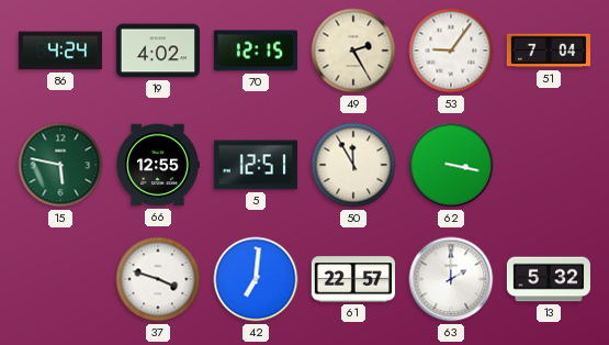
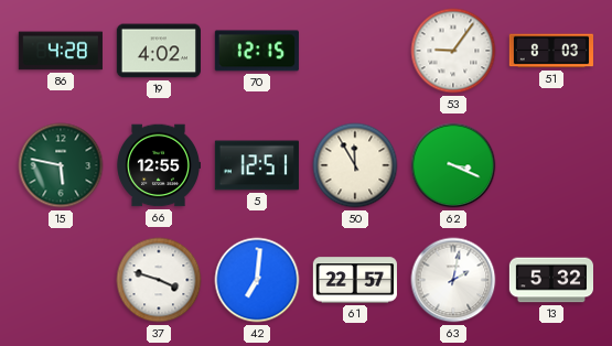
86: 4:24 -> 4:28 (61, 51)
49: 2:25 -> none (353, 51)
51: 7:04 -> 8:03 (550, 51)
62: 3:17 -> 3:19 (453, 165)
63: 2:00 -> 2:02 (453, 280)
